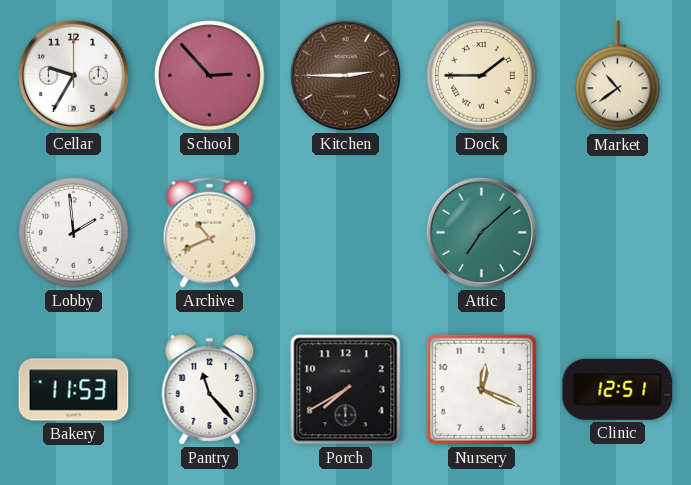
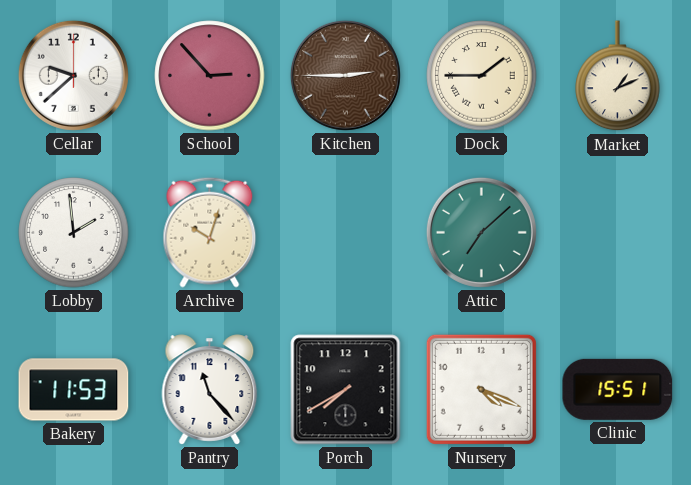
Cellar: 9:35 -> 9:38 (73, 75)
Market: 10:39 -> 1:11 (618, 76)
Archive: 10:41 -> 10:03 (210, 232)
Nursery: 12:19 -> 4:19 (481, 389)
Clinic: 12:51 -> 15:51 (618, 389)
